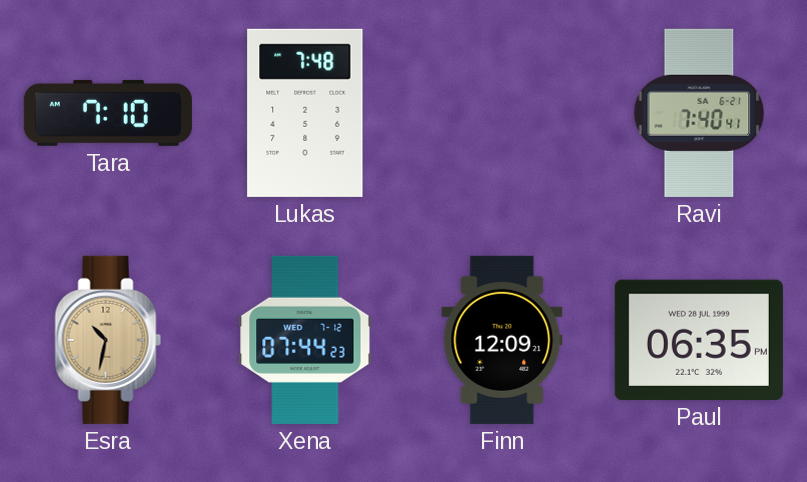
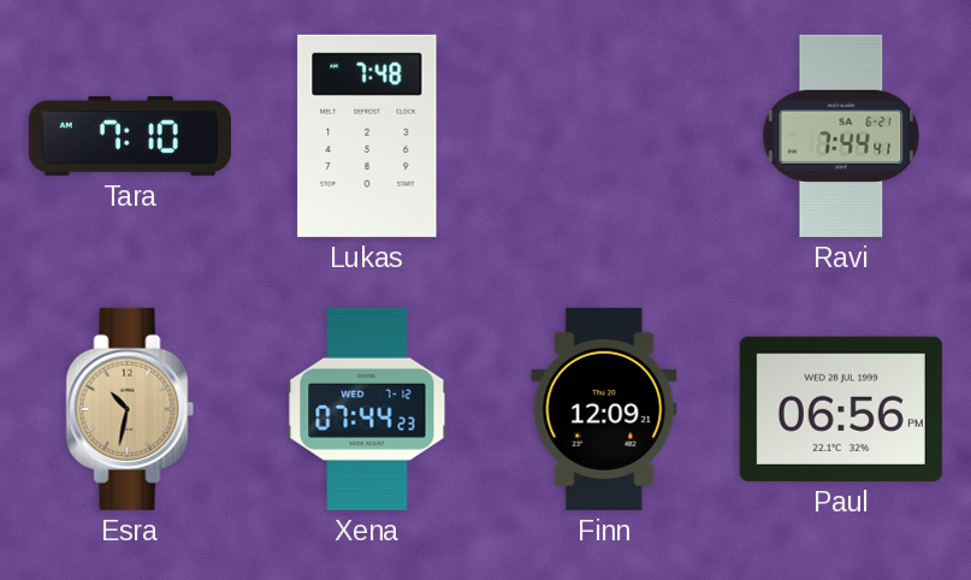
Ravi: 7:40 -> 7:44 (841, 136)
Paul: 06:35 -> 06:56 (841, 409)
